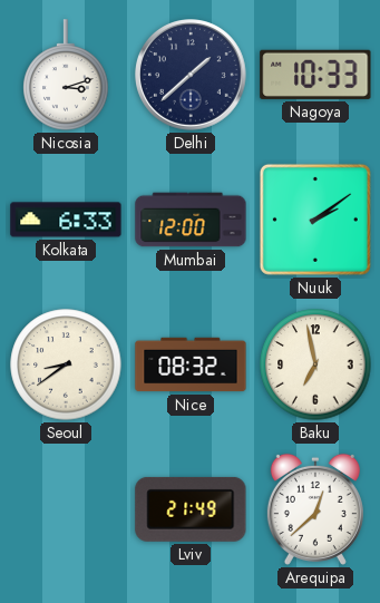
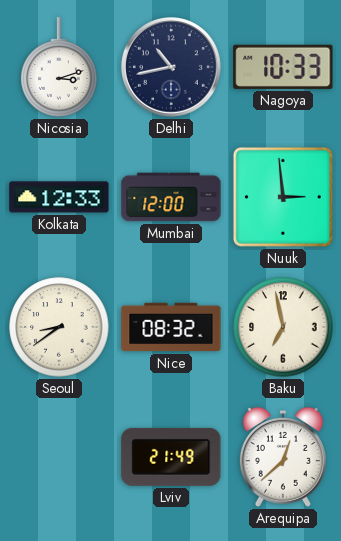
Delhi: 1:38 -> 10:43 (172, 68)
Kolkata: 6:33 -> 12:33 (59, 197)
Nuuk: 2:09 -> 2:59 (283, 197)
